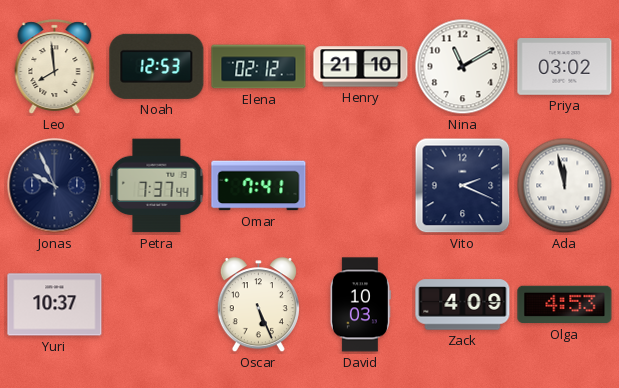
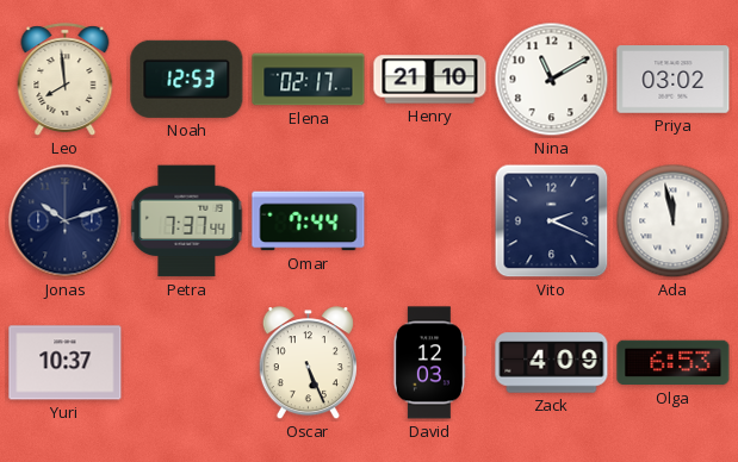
Elena: 02:12 -> 02:17 (309, 80)
Jonas: 9:56 -> 10:12 (66, 221)
Omar: 7:41 -> 7:44 (309, 221)
David: 10:03 -> 12:03 (429, 363)
Olga: 4:53 -> 6:53 (674, 363)
